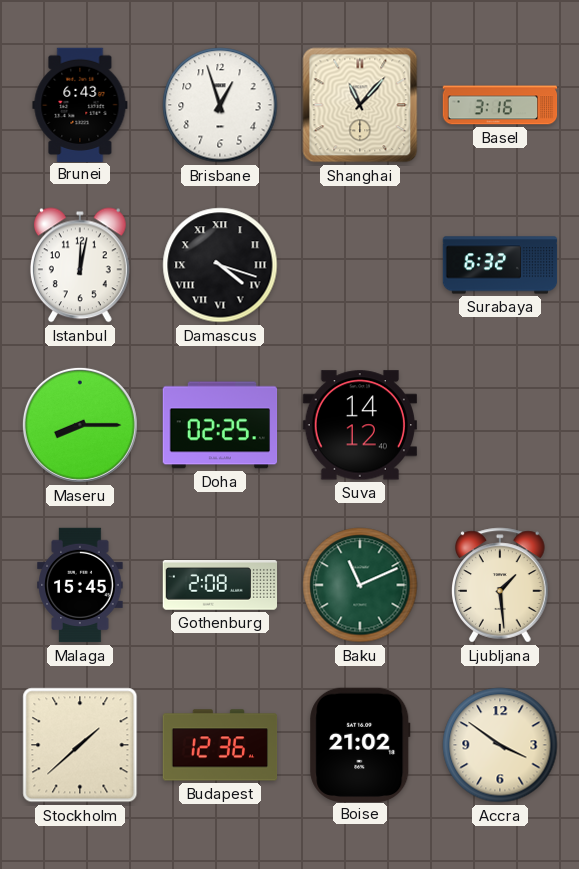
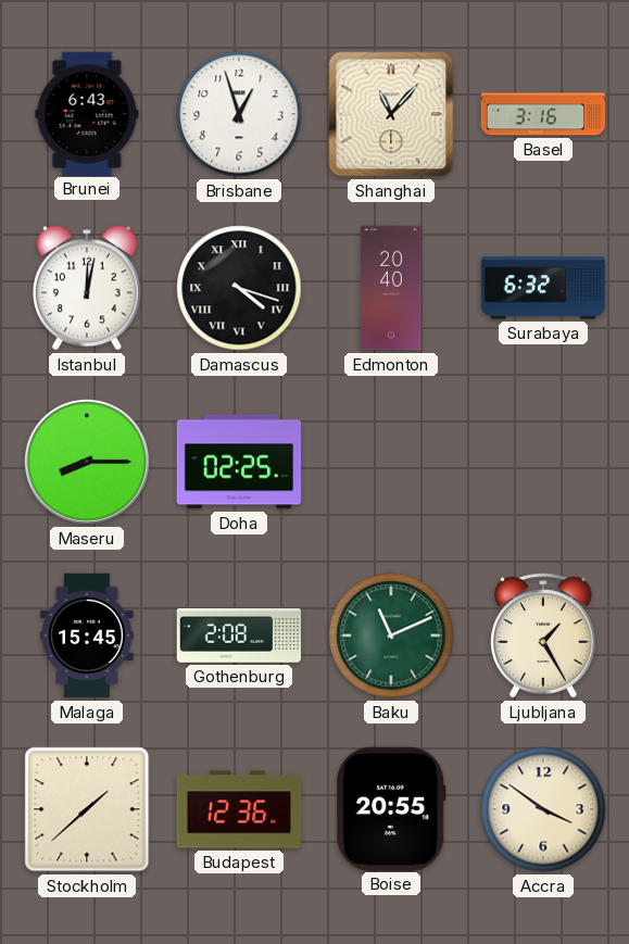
Edmonton: none -> 20:40 (391, 288)
Suva: 14:12 -> none (360, 425)
Ljubljana: 1:29 -> 1:25 (544, 635)
Boise: 21:02 -> 20:55 (391, 808)
